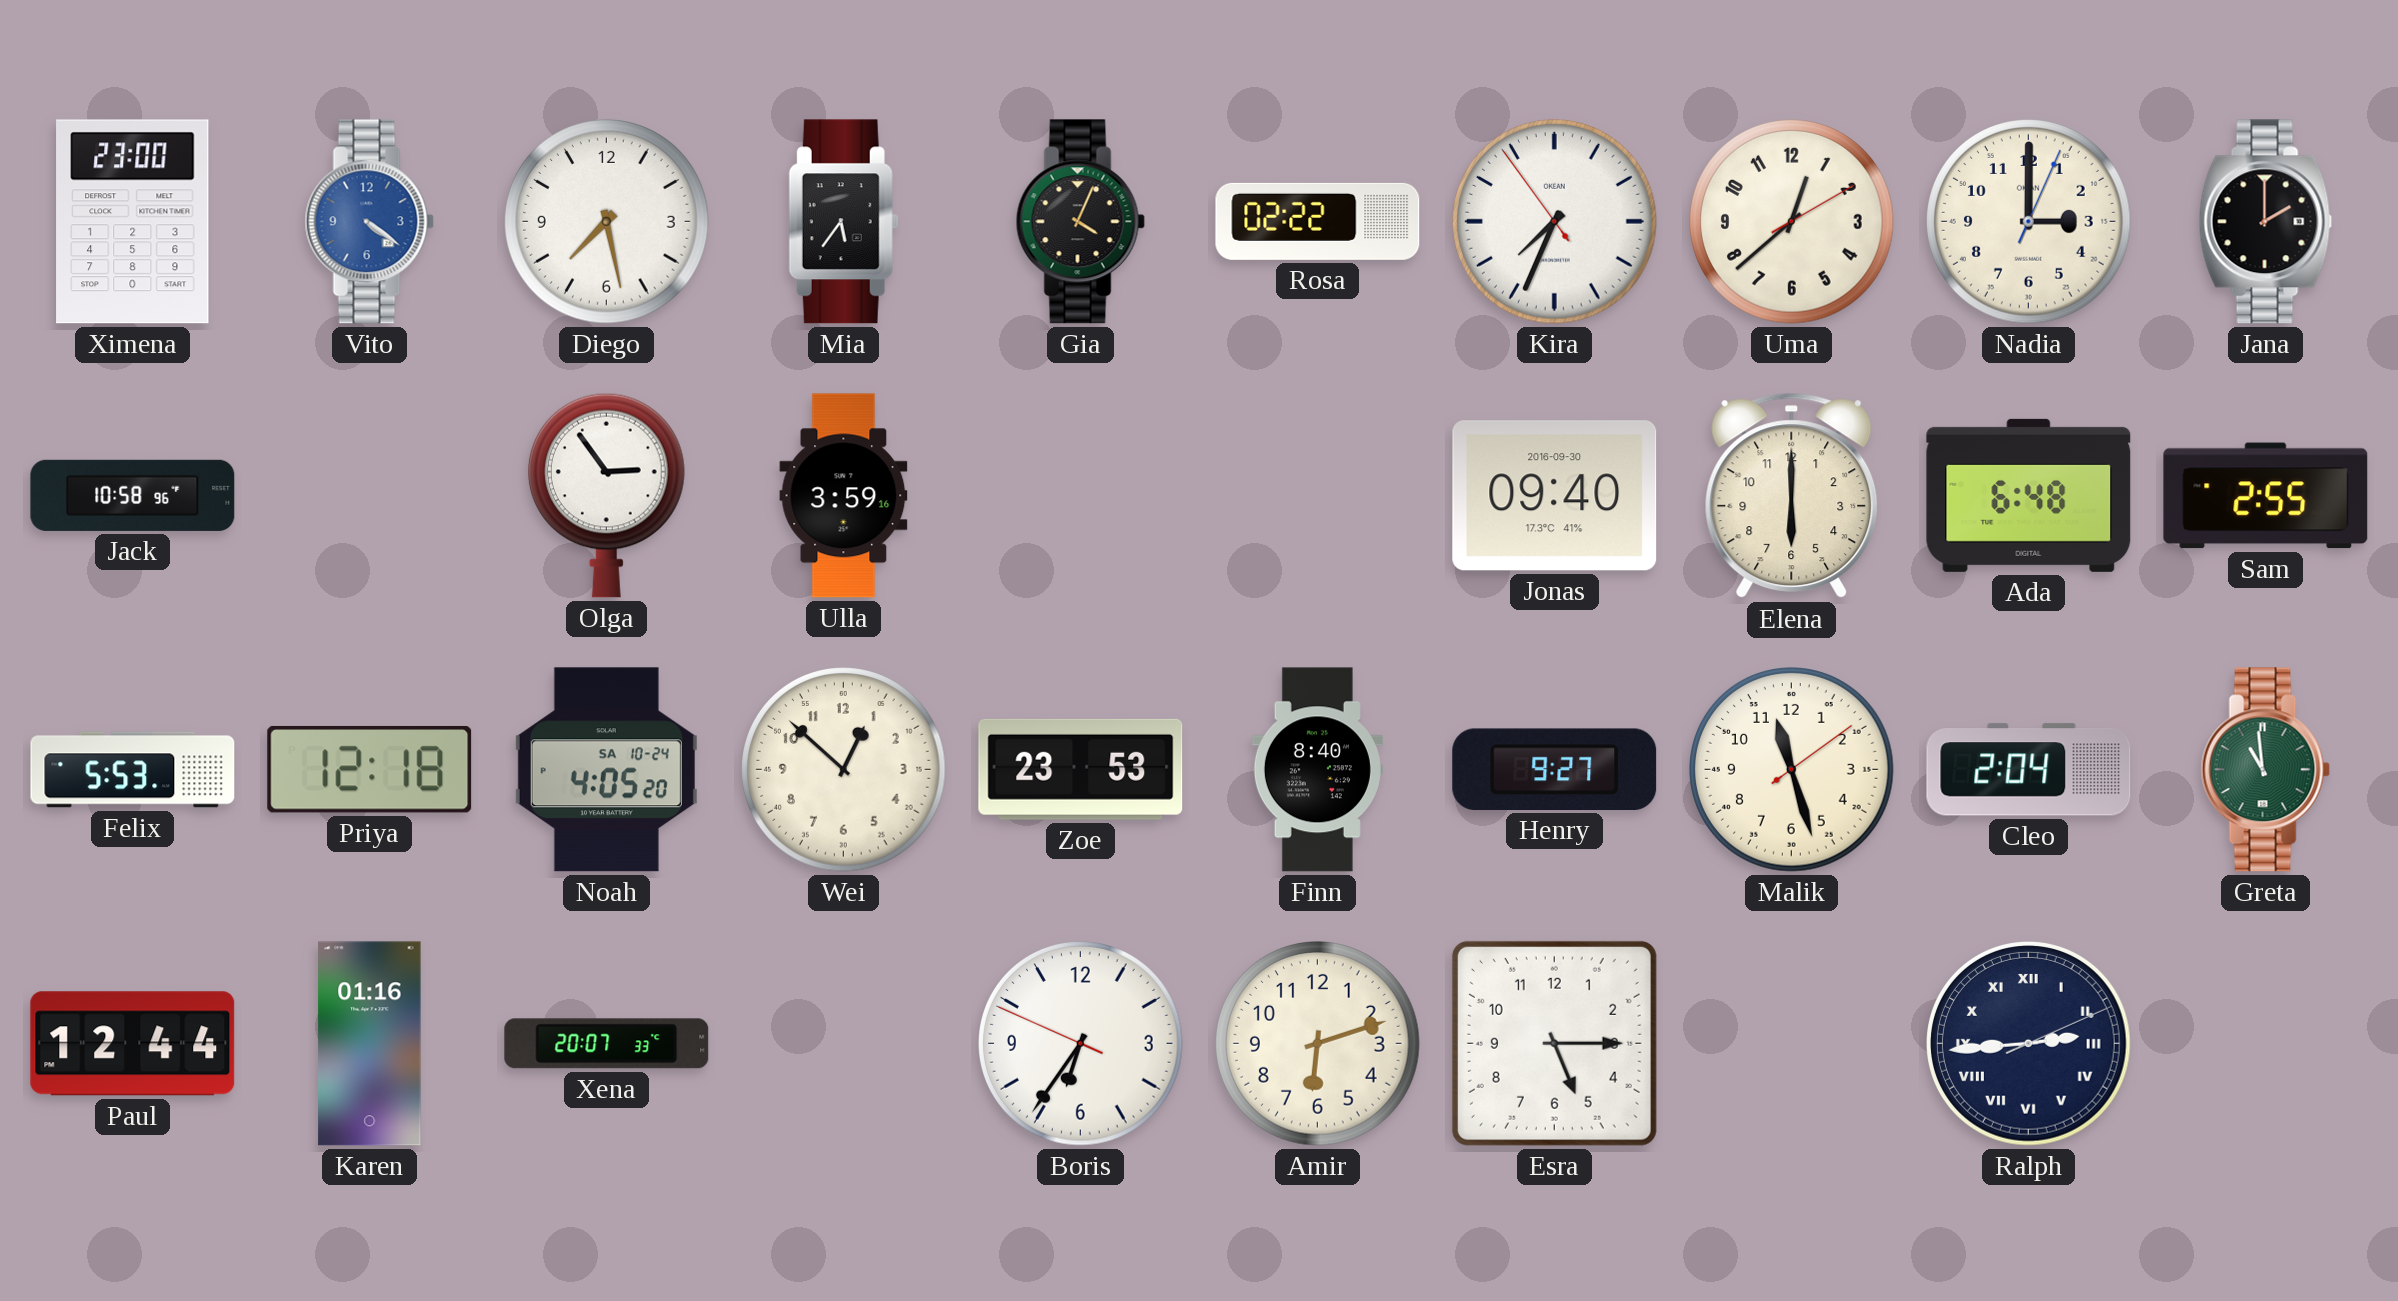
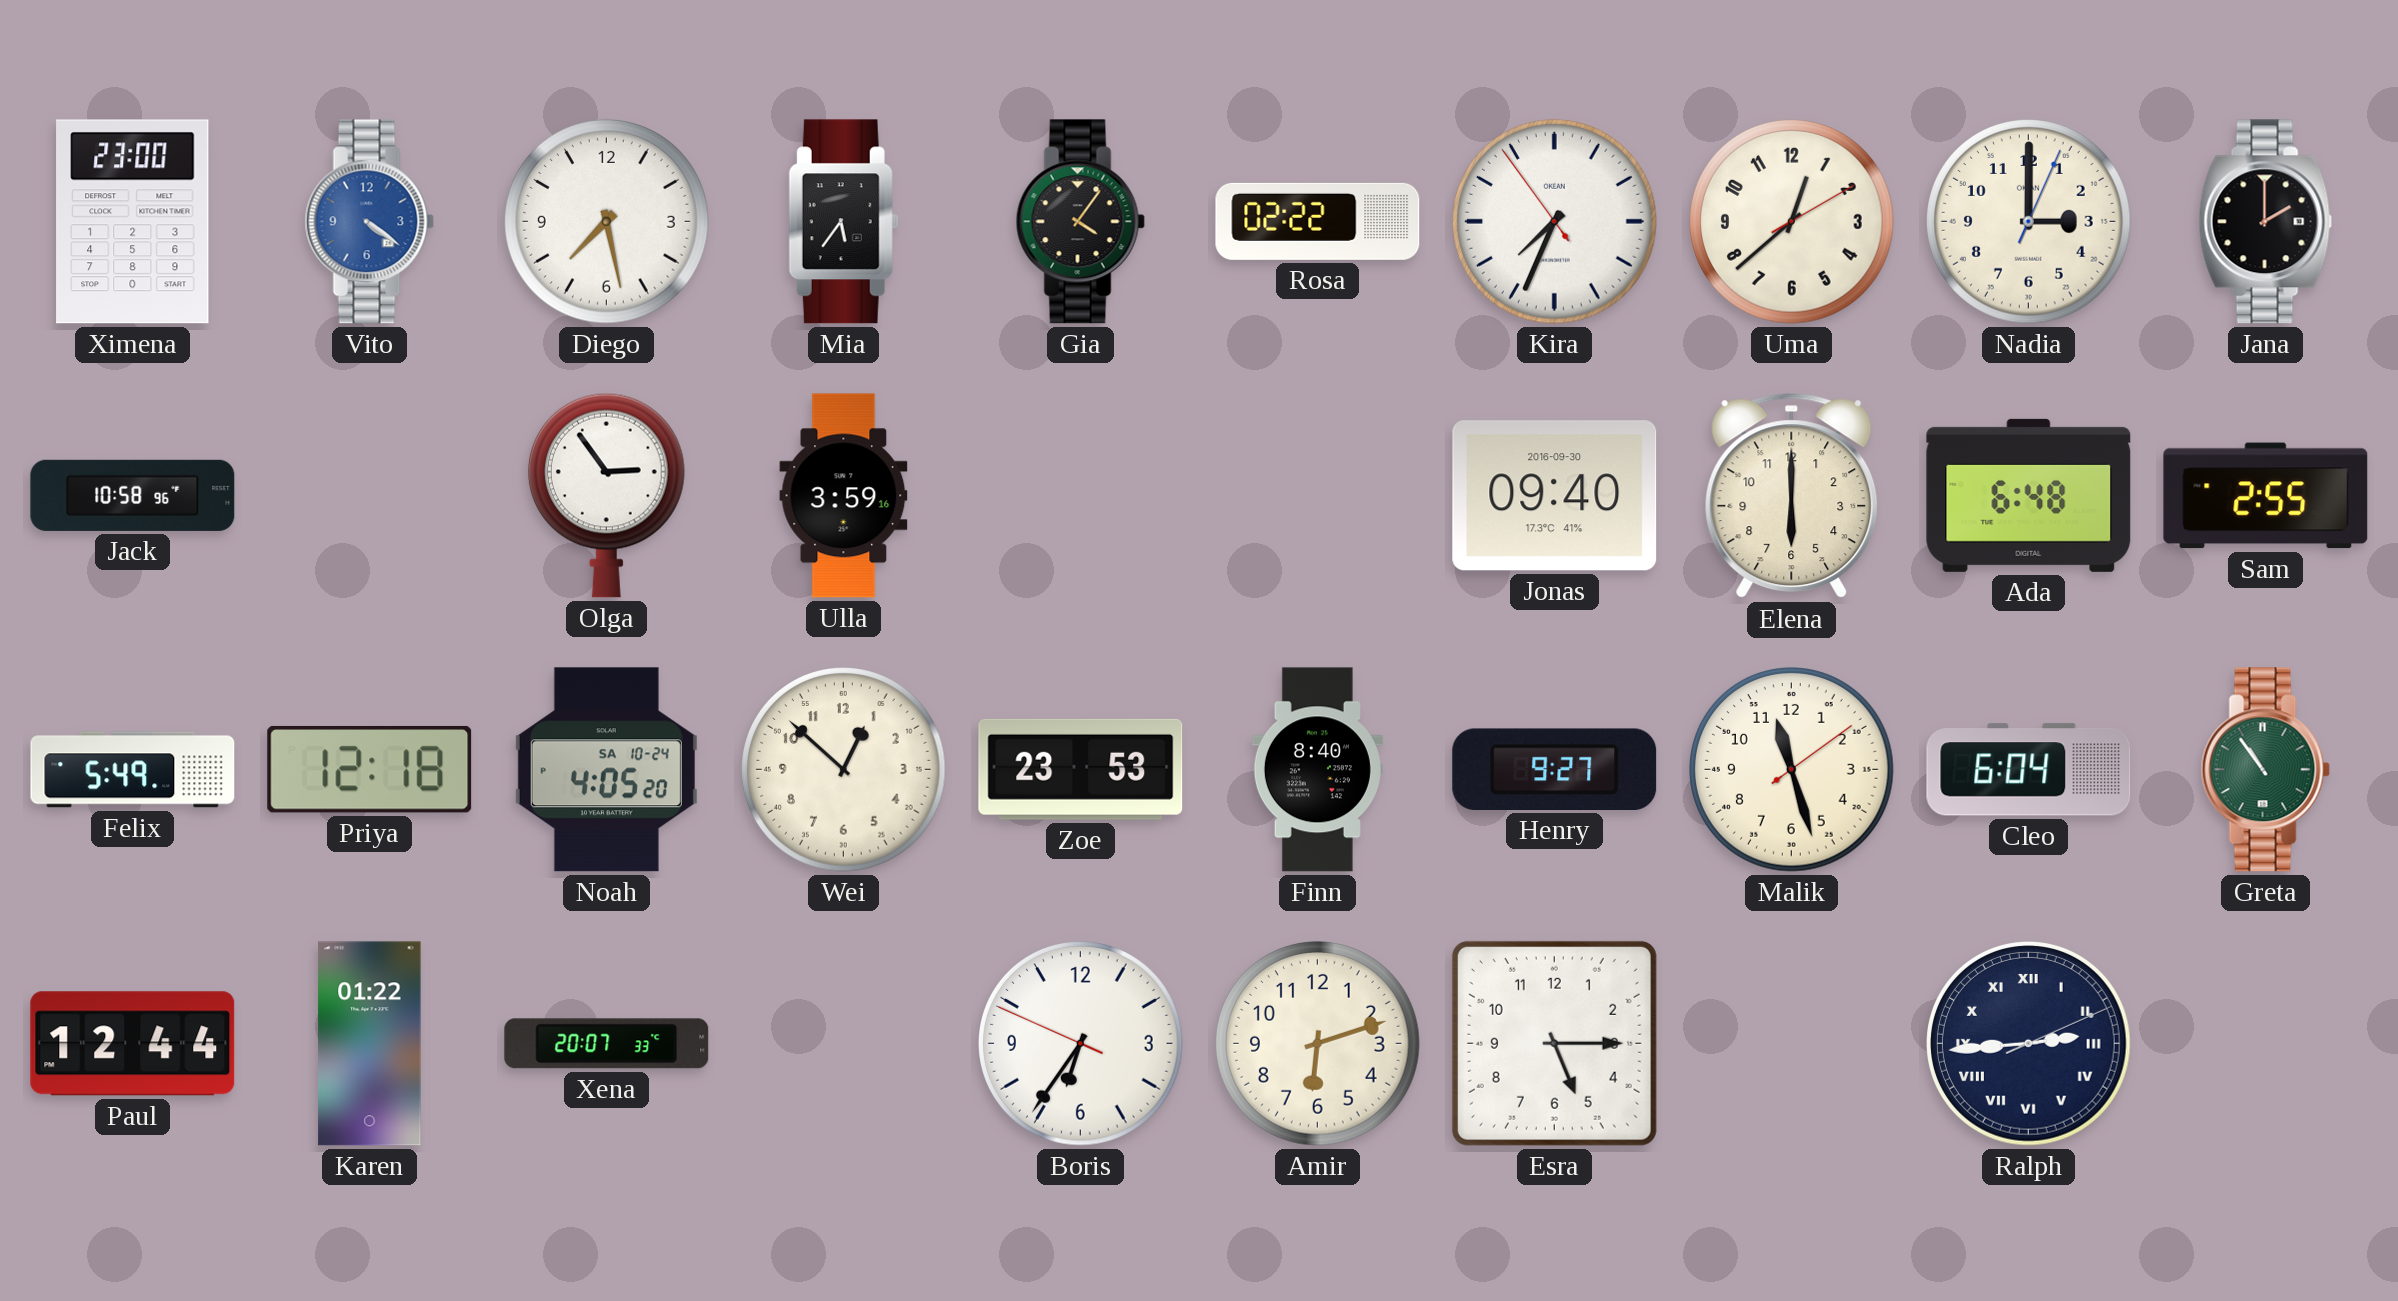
Gia: 4:04 -> 4:06 (1080, 222)
Felix: 5:53 -> 5:49 (133, 770)
Cleo: 2:04 -> 6:04 (2029, 770)
Greta: 10:59 -> 10:54 (2265, 770)
Karen: 01:16 -> 01:22 (370, 1044)
